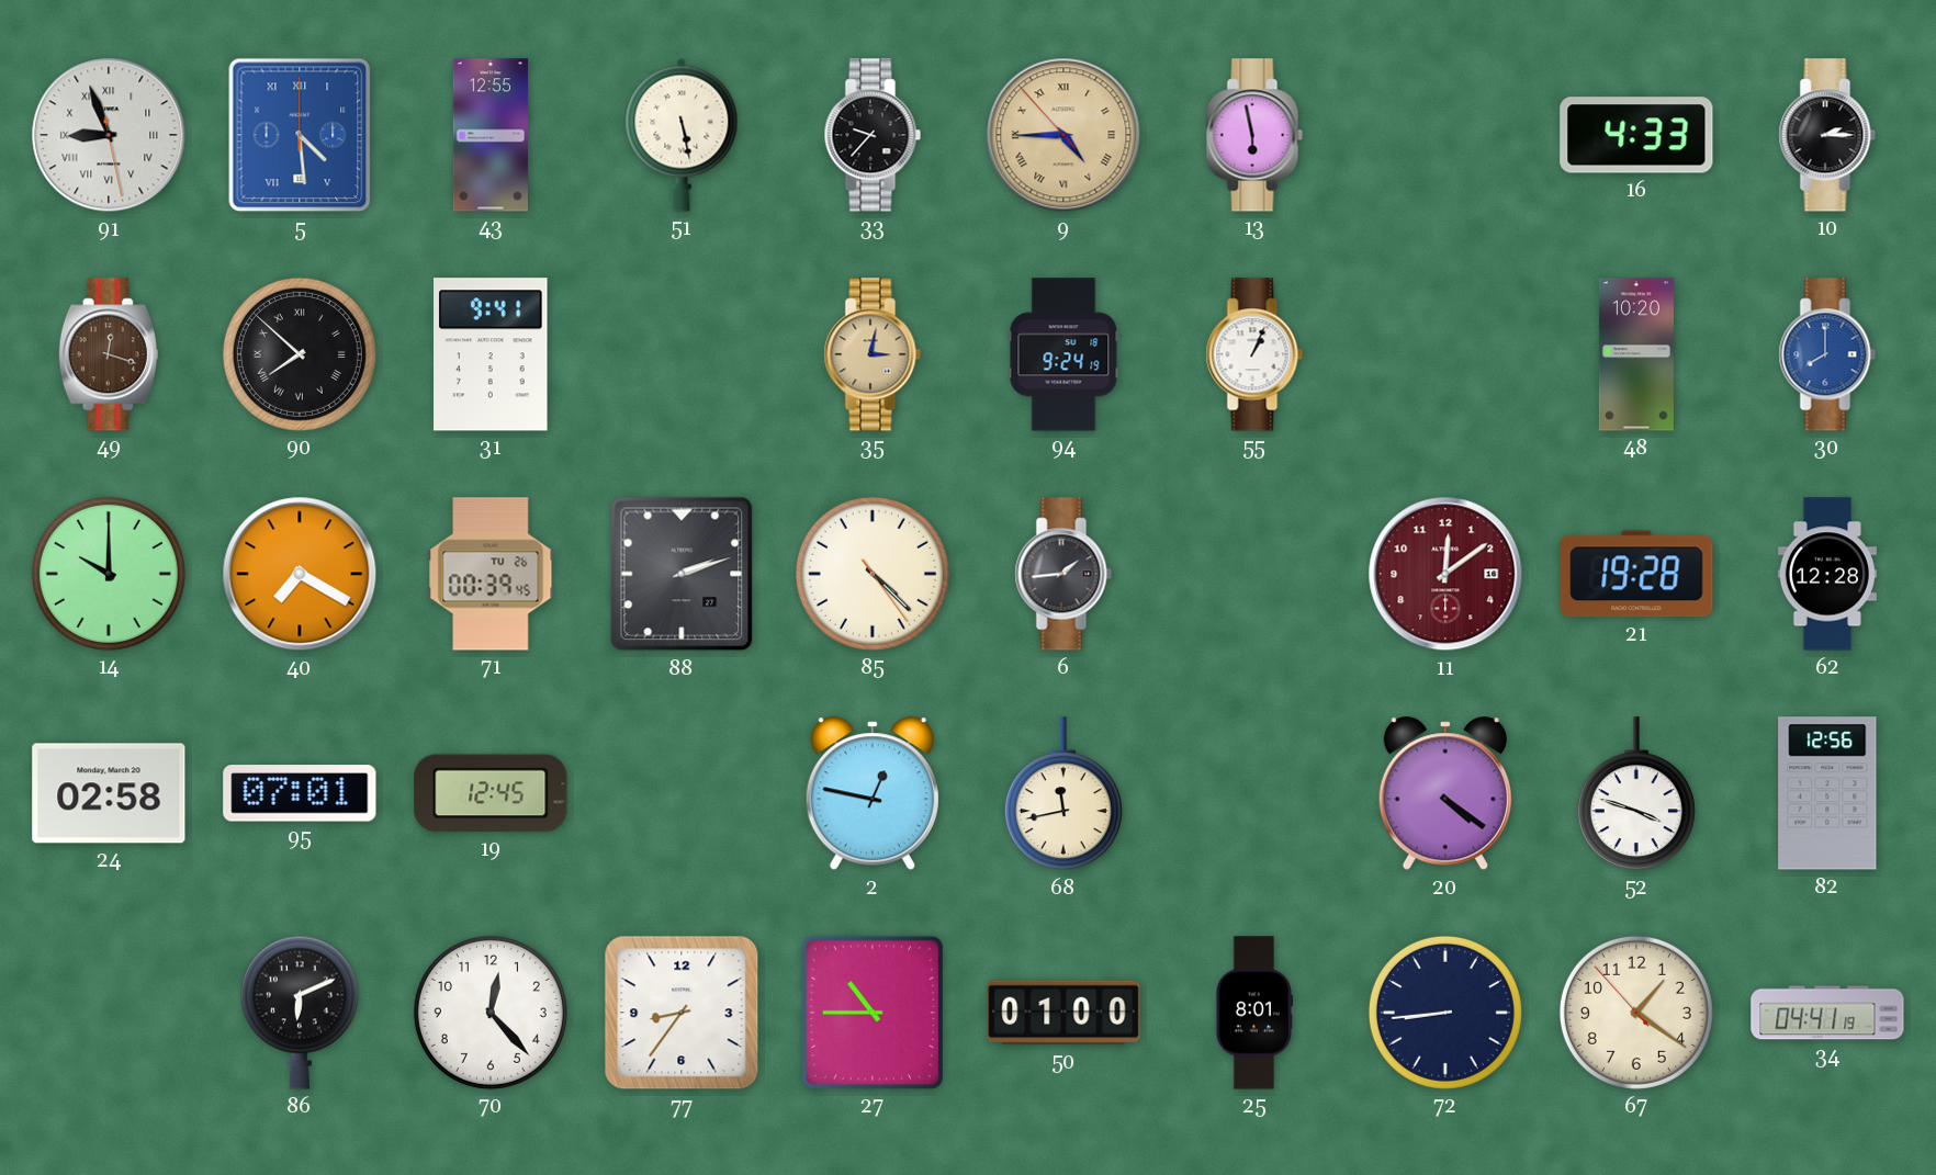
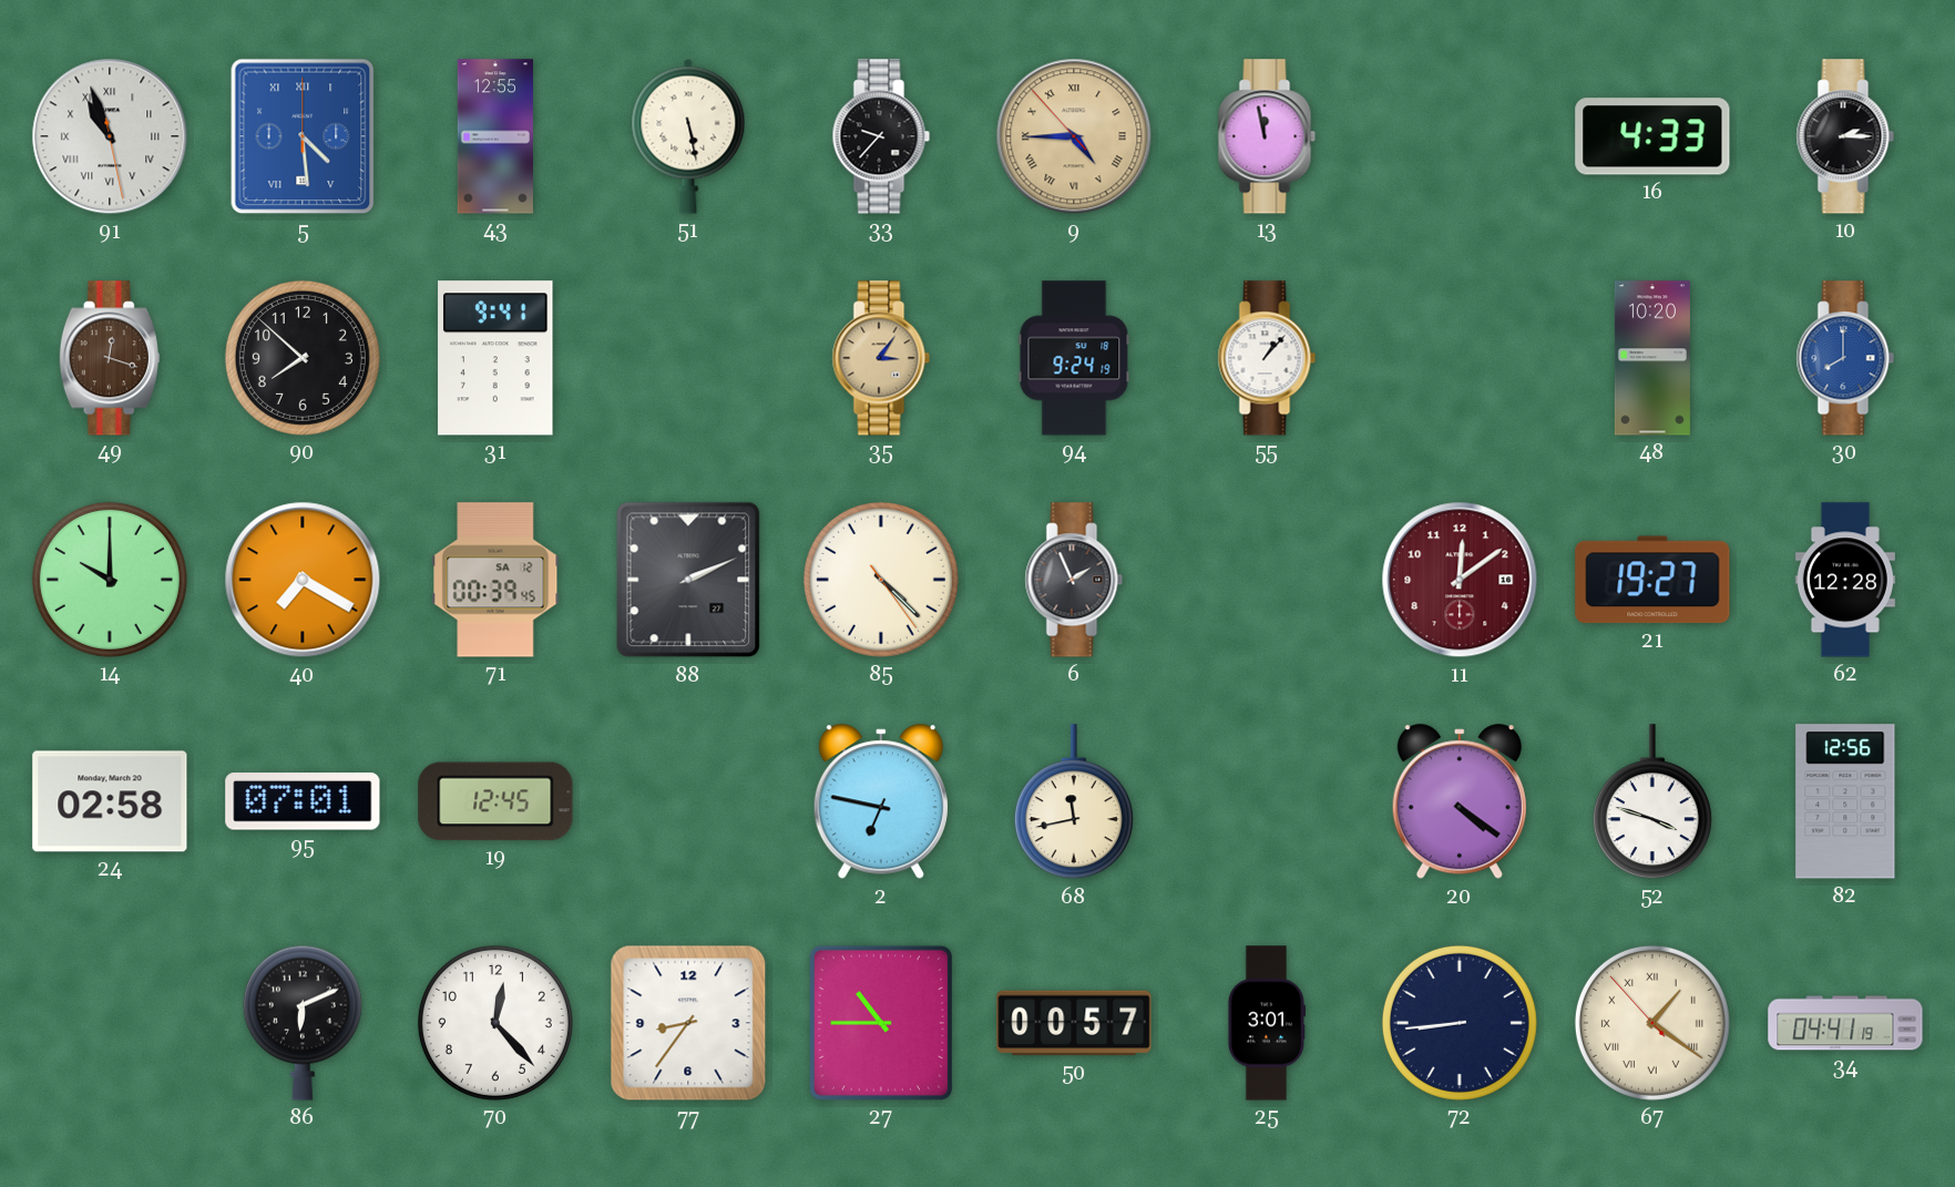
91: 8:56 -> 10:56 (110, 136)
13: 5:58 -> 11:58 (1267, 136)
90 numerals: Roman -> Arabic (303, 358)
35: 3:02 -> 3:06 (881, 358)
55: 1:04 -> 1:07 (1267, 358)
71 date: TU 26 -> SA 12 (495, 580)
88: 2:12 -> 2:11 (688, 580)
6: 1:44 -> 1:56 (1074, 580)
21: 19:28 -> 19:27 (1652, 580)
2: 12:47 -> 6:47 (881, 802)
50: 01:00 -> 00:57 (1074, 1023)
25: 8:01 -> 3:01 (1267, 1023)
67 numerals: Arabic -> Roman (1652, 1023)
